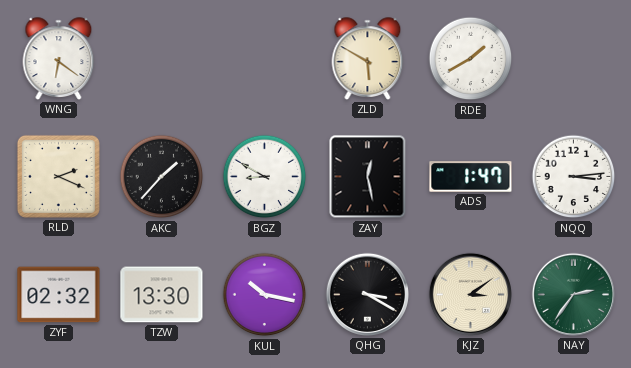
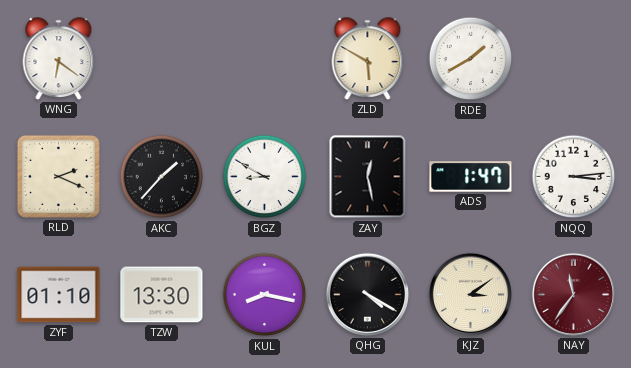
ZYF: 02:32 -> 01:10 (59, 295)
KUL: 10:17 -> 8:17 (265, 295)
QHG: 3:20 -> 4:20 (367, 294)
NAY: 2:36 -> 11:36 (573, 294)
NAY dial: green -> burgundy (573, 294)
